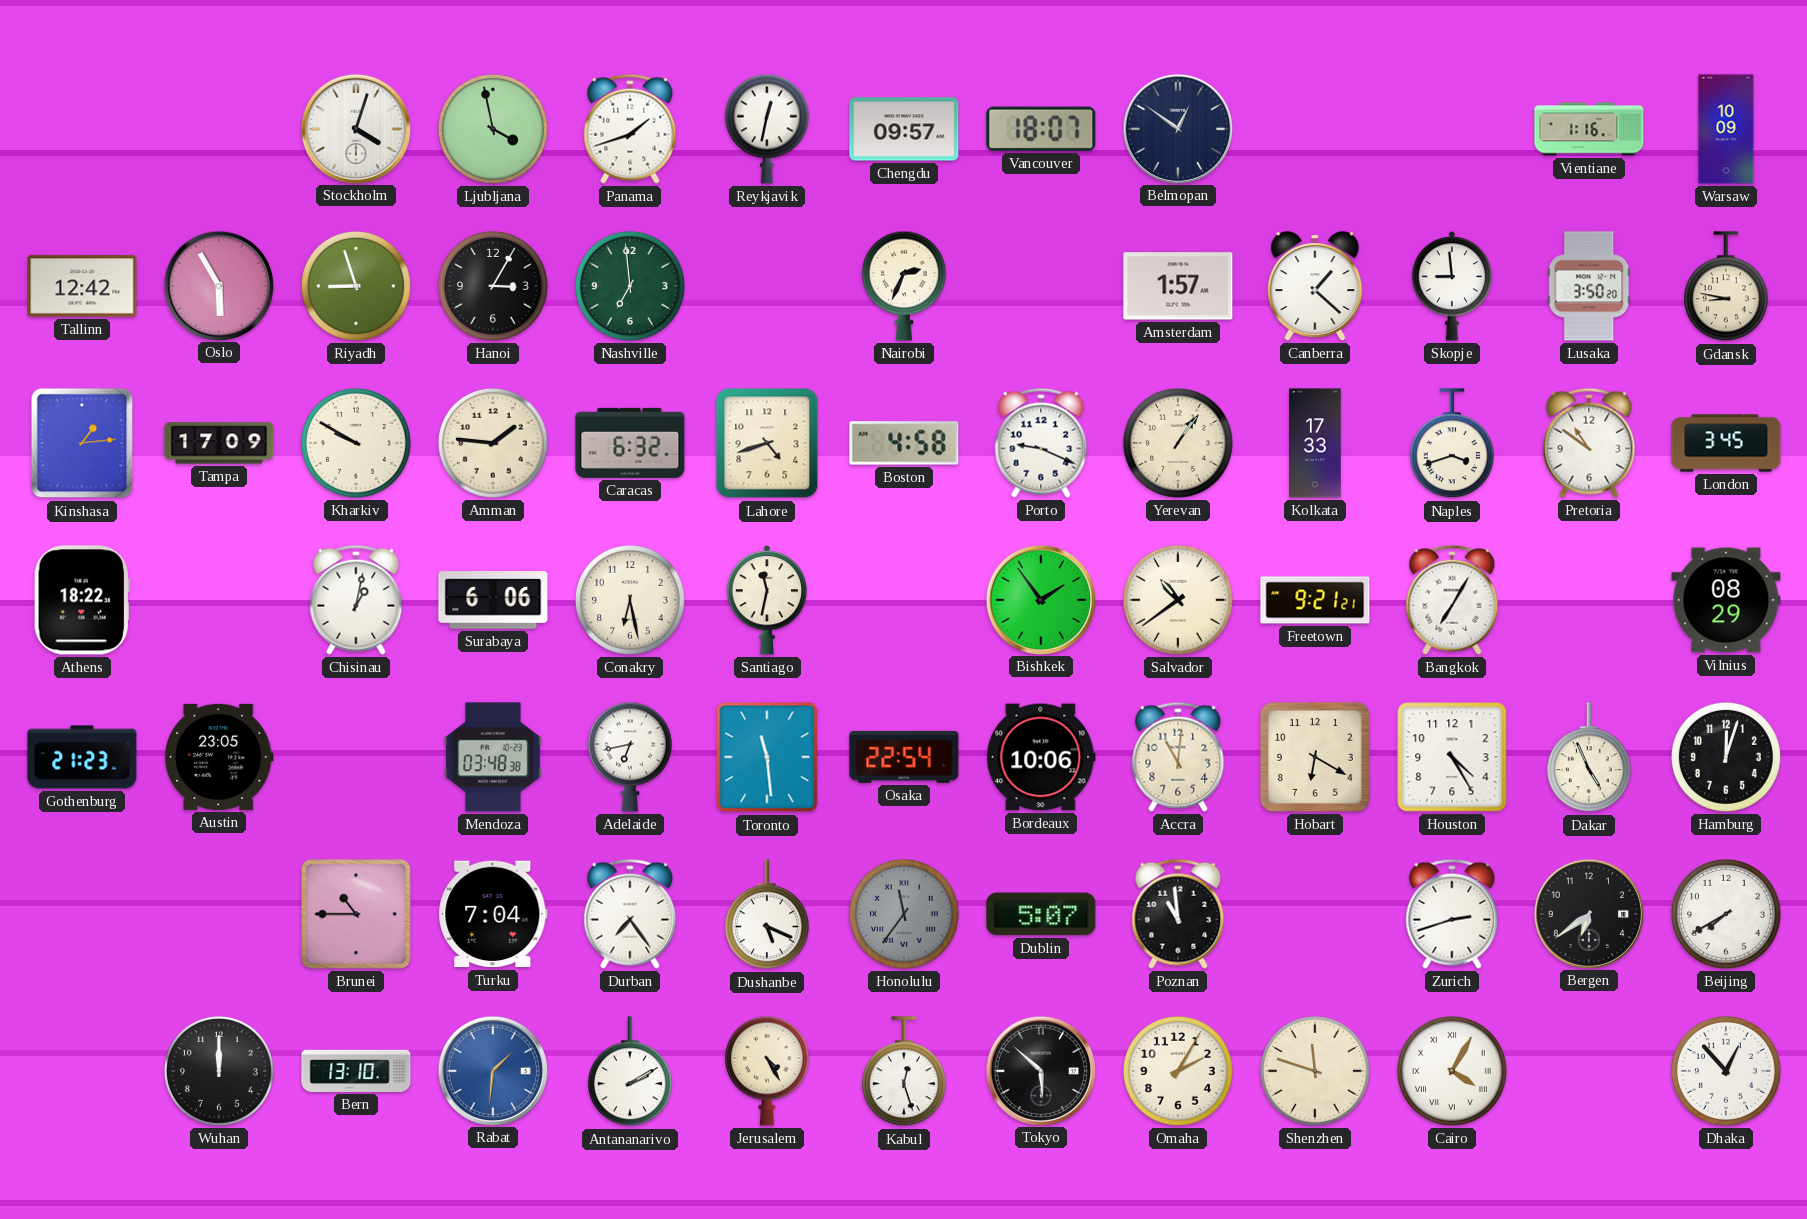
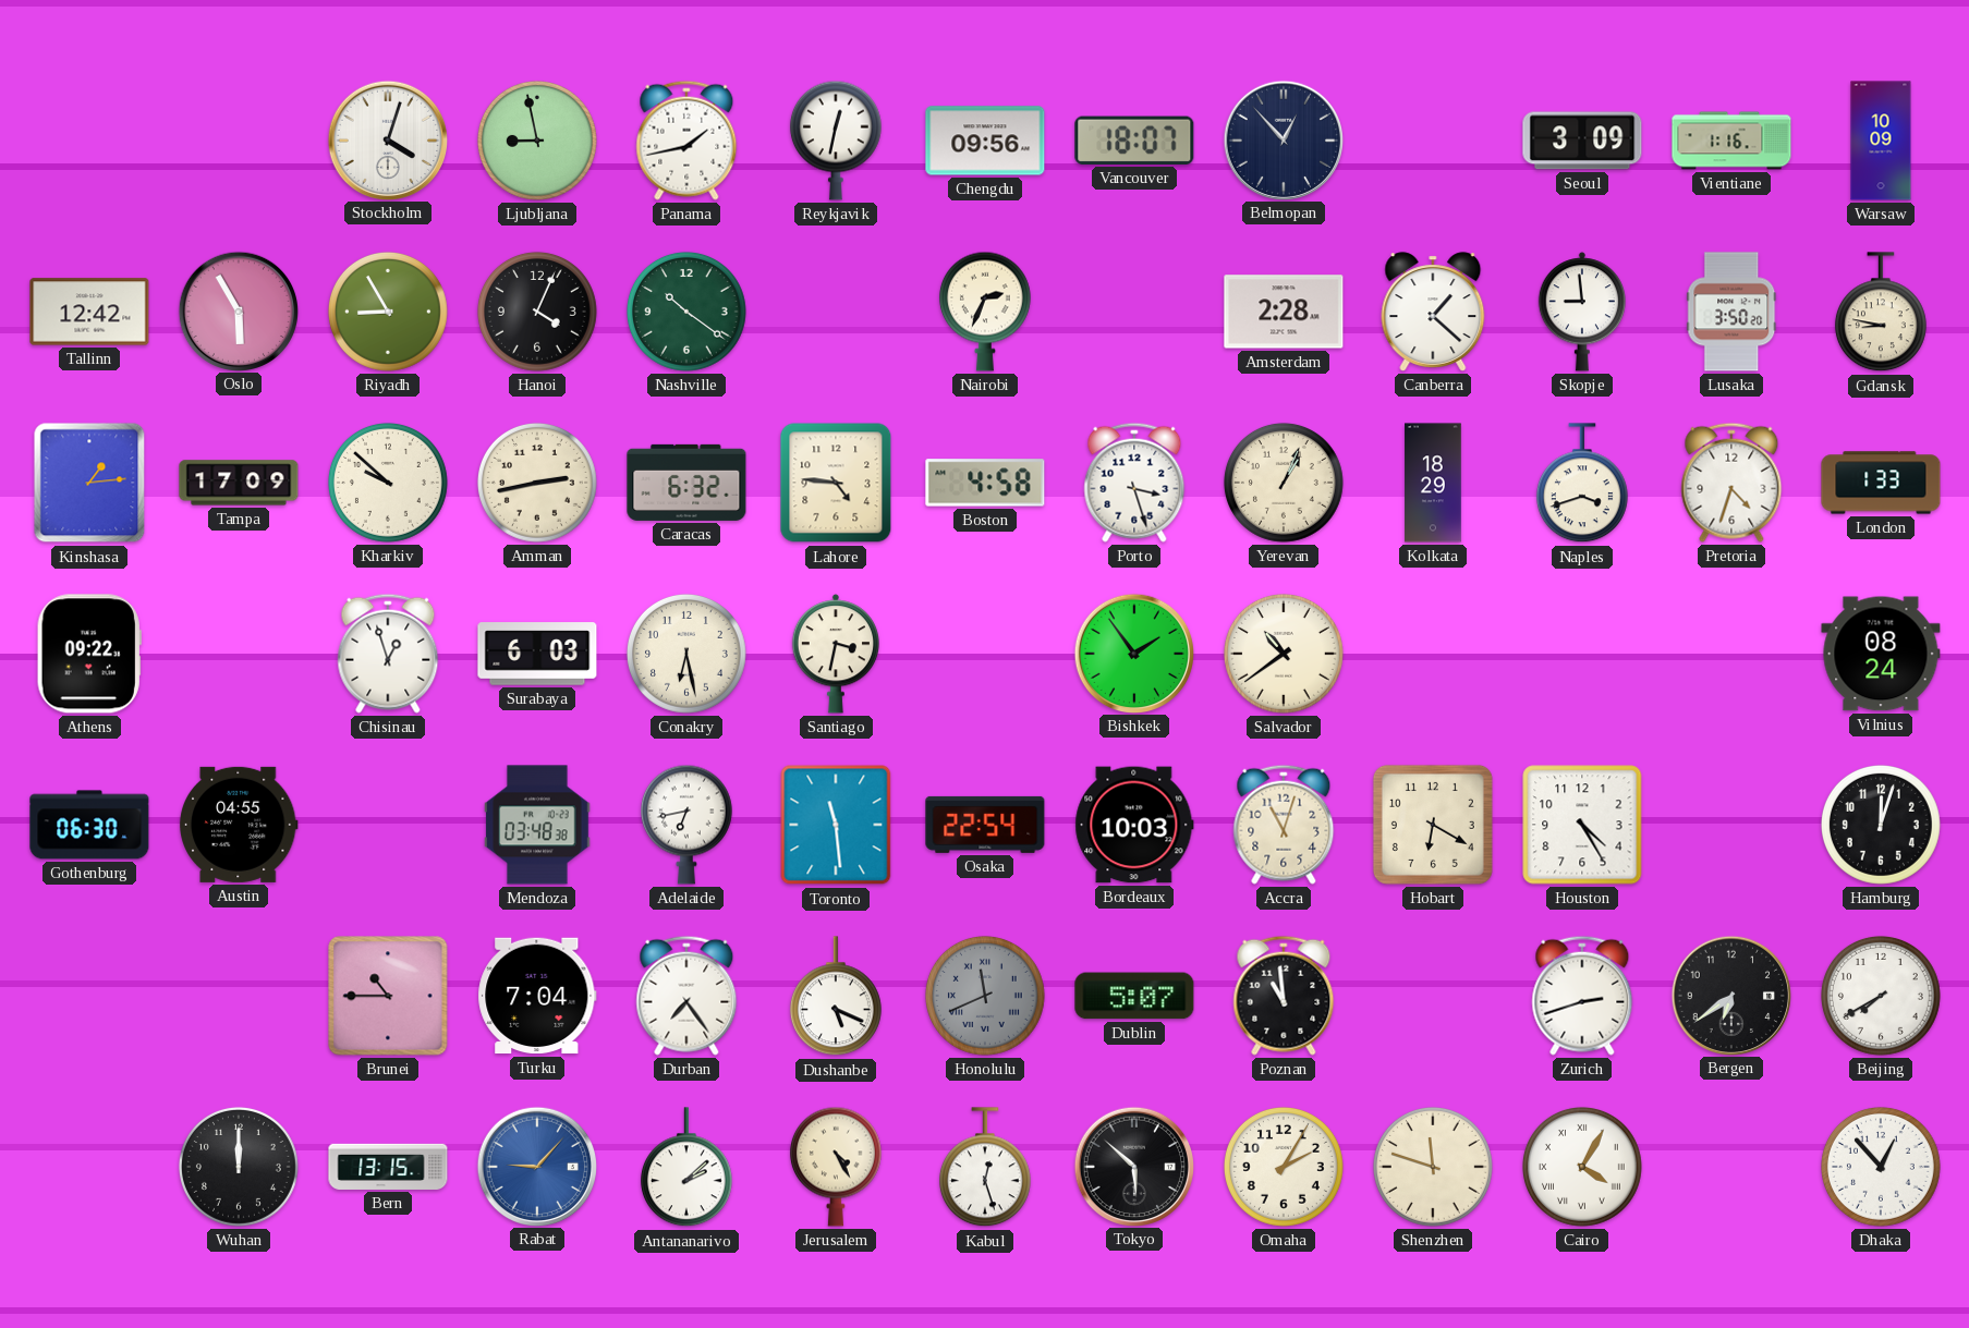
Ljubljana: 3:58 -> 8:58 (537, 141)
Panama: 1:42 -> 1:43 (686, 141)
Chengdu: 09:57 -> 09:56 (985, 141)
Belmopan: 12:51 -> 12:53 (1283, 139)
Seoul: none -> 3:09 (1582, 141)
Riyadh: 8:57 -> 8:55 (388, 312)
Hanoi: 3:05 -> 4:04 (537, 312)
Nashville: 6:59 -> 10:21 (686, 312)
Amsterdam: 1:57 -> 2:28 (1284, 312)
Kharkiv: 9:50 -> 9:52 (388, 483)
Amman: 1:46 -> 2:43 (537, 483)
Lahore: 4:42 -> 4:46 (836, 483)
Porto: 9:19 -> 3:27 (1134, 483)
Yerevan: 1:06 -> 1:04 (1284, 483)
Kolkata: 17:33 -> 18:29 (1433, 483)
Pretoria: 10:51 -> 4:33 (1731, 483)
London: 3:45 -> 1:33 (1881, 483)
Athens: 18:22 -> 09:22 (89, 654)
Chisinau: 1:02 -> 12:57 (388, 654)
Surabaya: 6:06 -> 6:03 (537, 654)
Santiago: 11:32 -> 3:32 (835, 654)
Freetown: 9:21 -> none (1315, 600)
Bangkok: 7:05 -> none (1452, 600)
Vilnius: 08:29 -> 08:24 (1881, 654)
Gothenburg: 21:23 -> 06:30 (89, 825)
Austin: 23:05 -> 04:55 (239, 825)
Bordeaux: 10:06 -> 10:03 (1134, 825)
Accra: 11:01 -> 11:03 (1284, 825)
Dakar: 4:56 -> none (1589, 758)
Honolulu: 11:36 -> 11:41 (985, 996)
Bern: 13:10 -> 13:15 (388, 1167)
Rabat: 1:31 -> 9:07 (536, 1166)
Antananarivo: 2:10 -> 2:08 (686, 1168)
